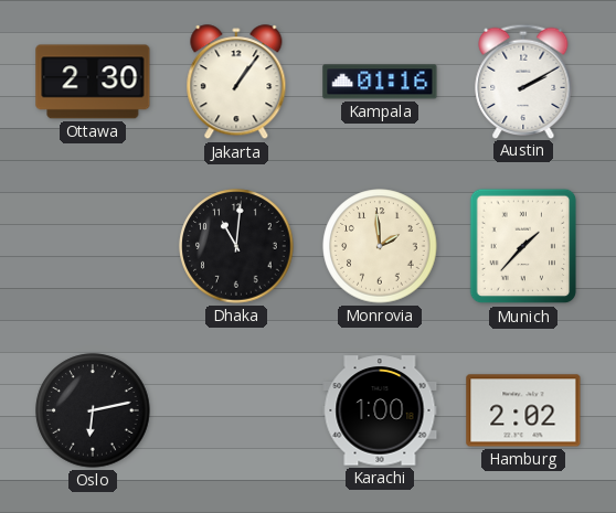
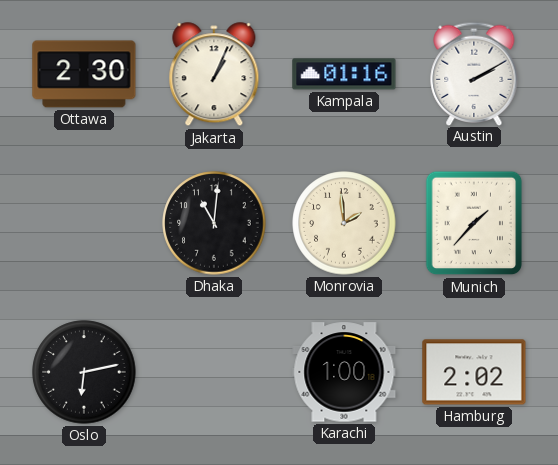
Jakarta: 1:06 -> 1:04 (214, 75)
